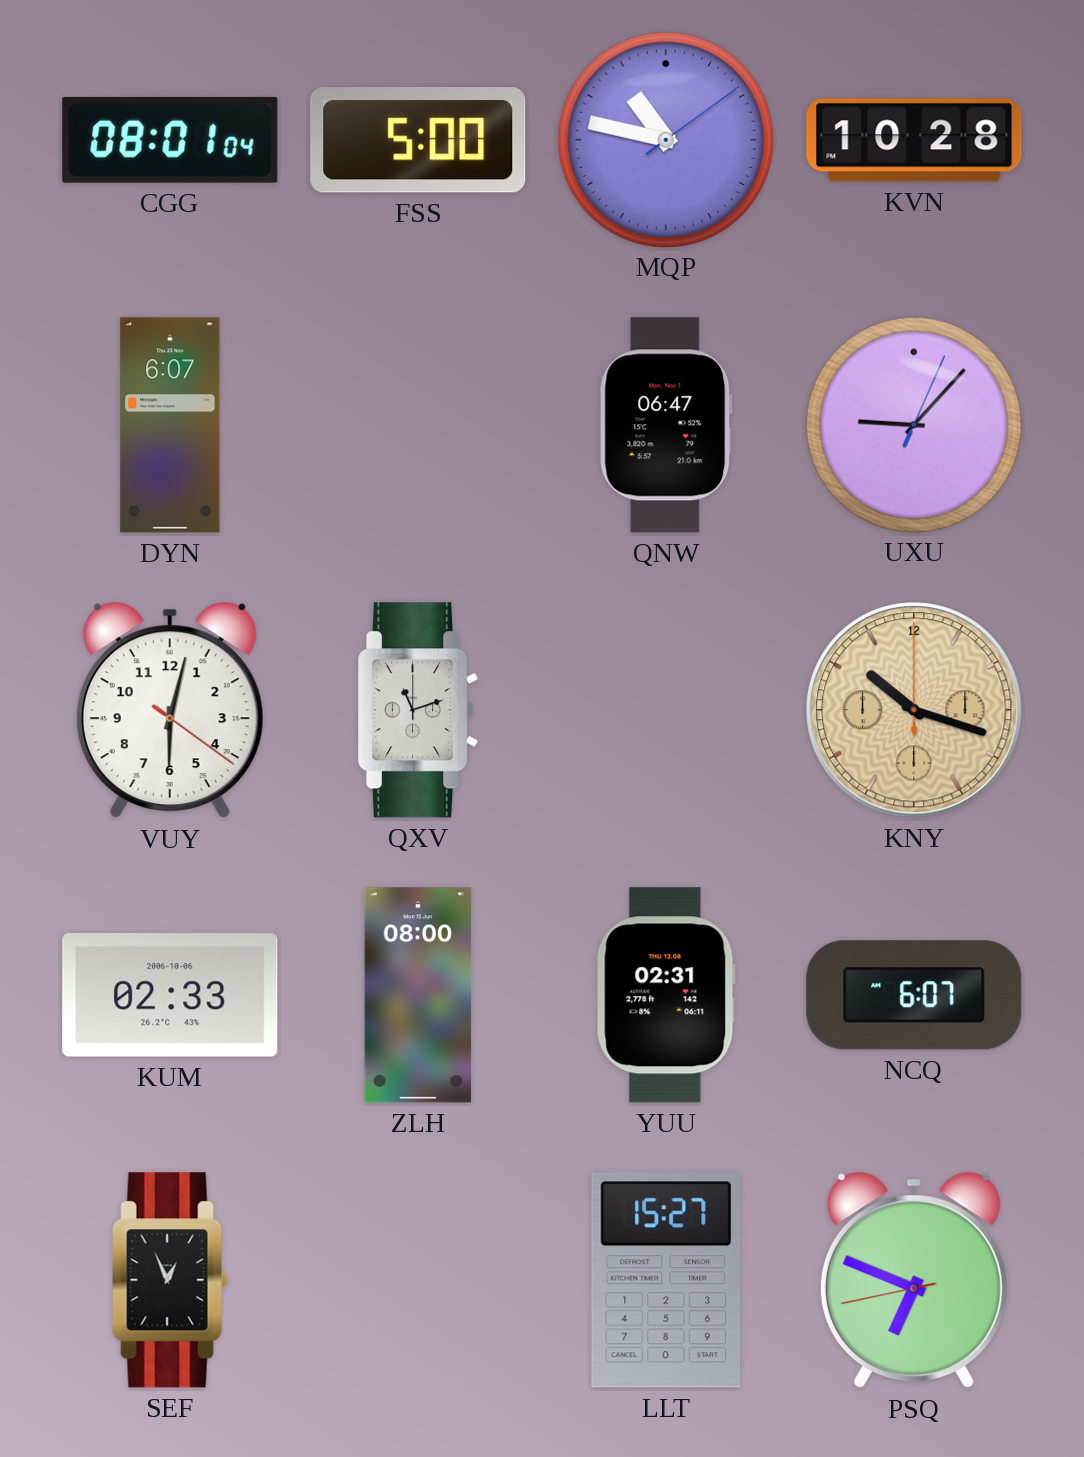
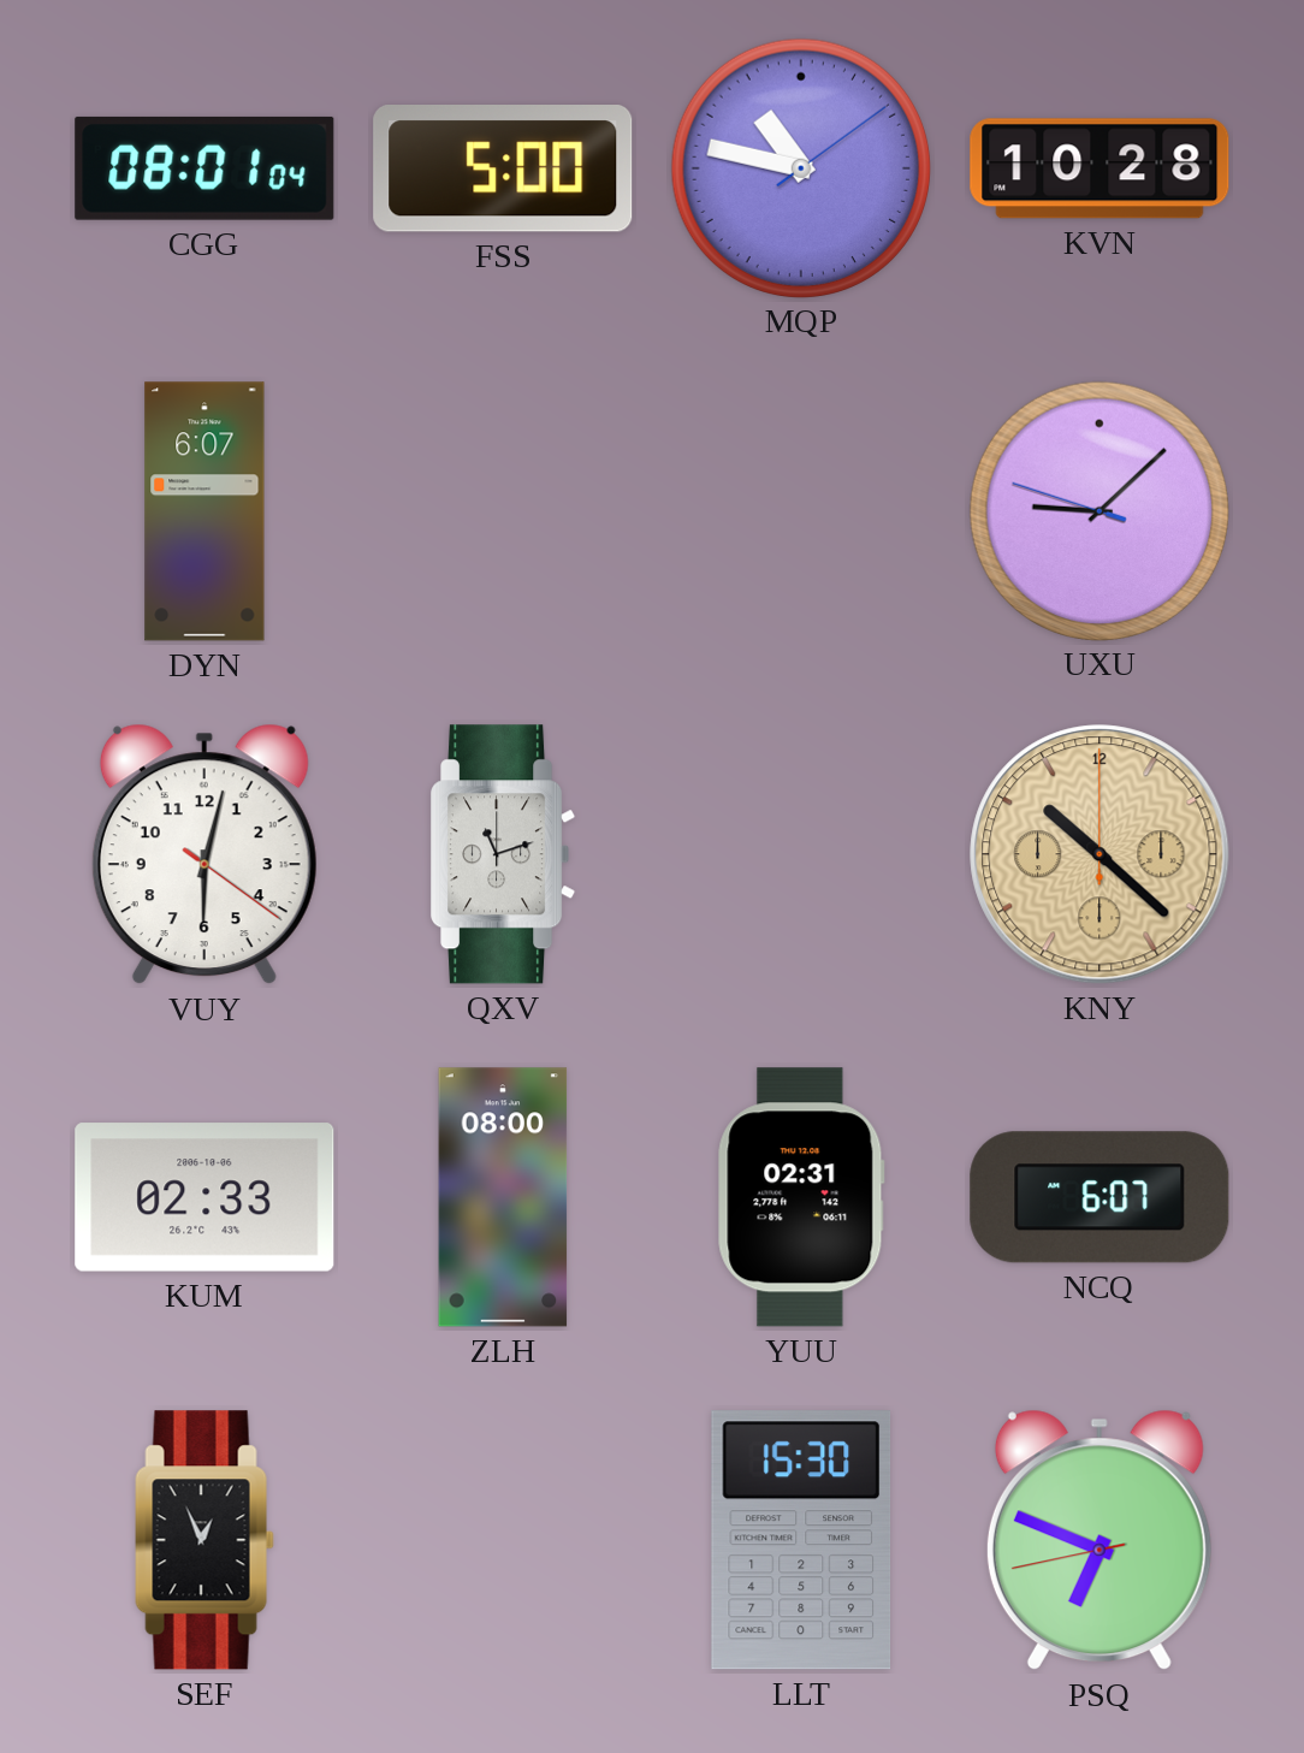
QNW: 06:47 -> none (666, 425)
UXU: 9:07:04 -> 9:07:48 (1098, 510)
KNY: 10:18 -> 10:22 (1099, 854)
LLT: 15:27 -> 15:30 (801, 1540)
